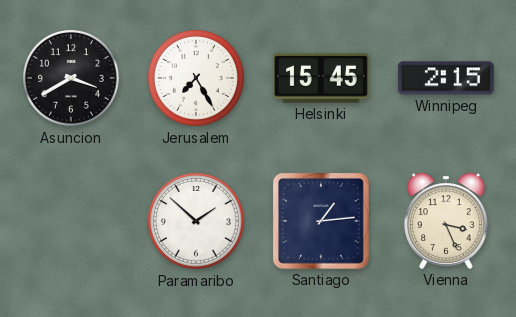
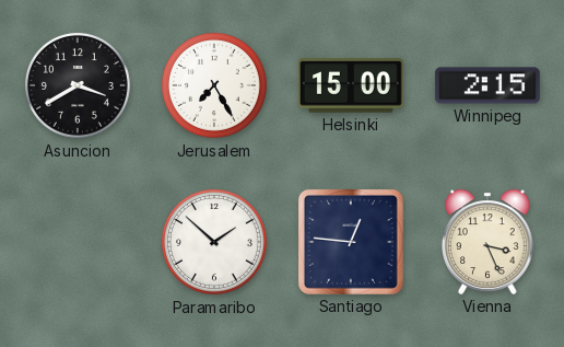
Helsinki: 15:45 -> 15:00 (351, 85)
Santiago: 1:14 -> 12:46 (351, 242)
